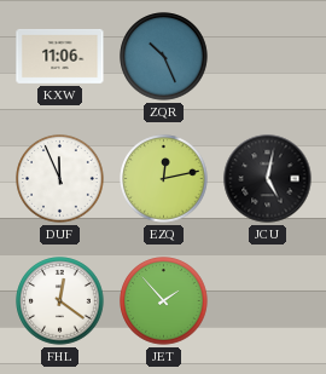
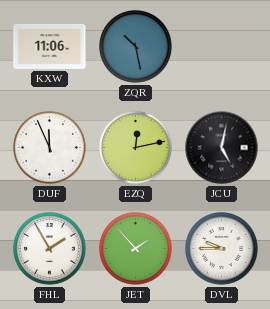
ZQR: 10:26 -> 10:28 (136, 47)
FHL: 12:21 -> 1:55 (50, 249)
DVL: none -> 9:45 (222, 249)
